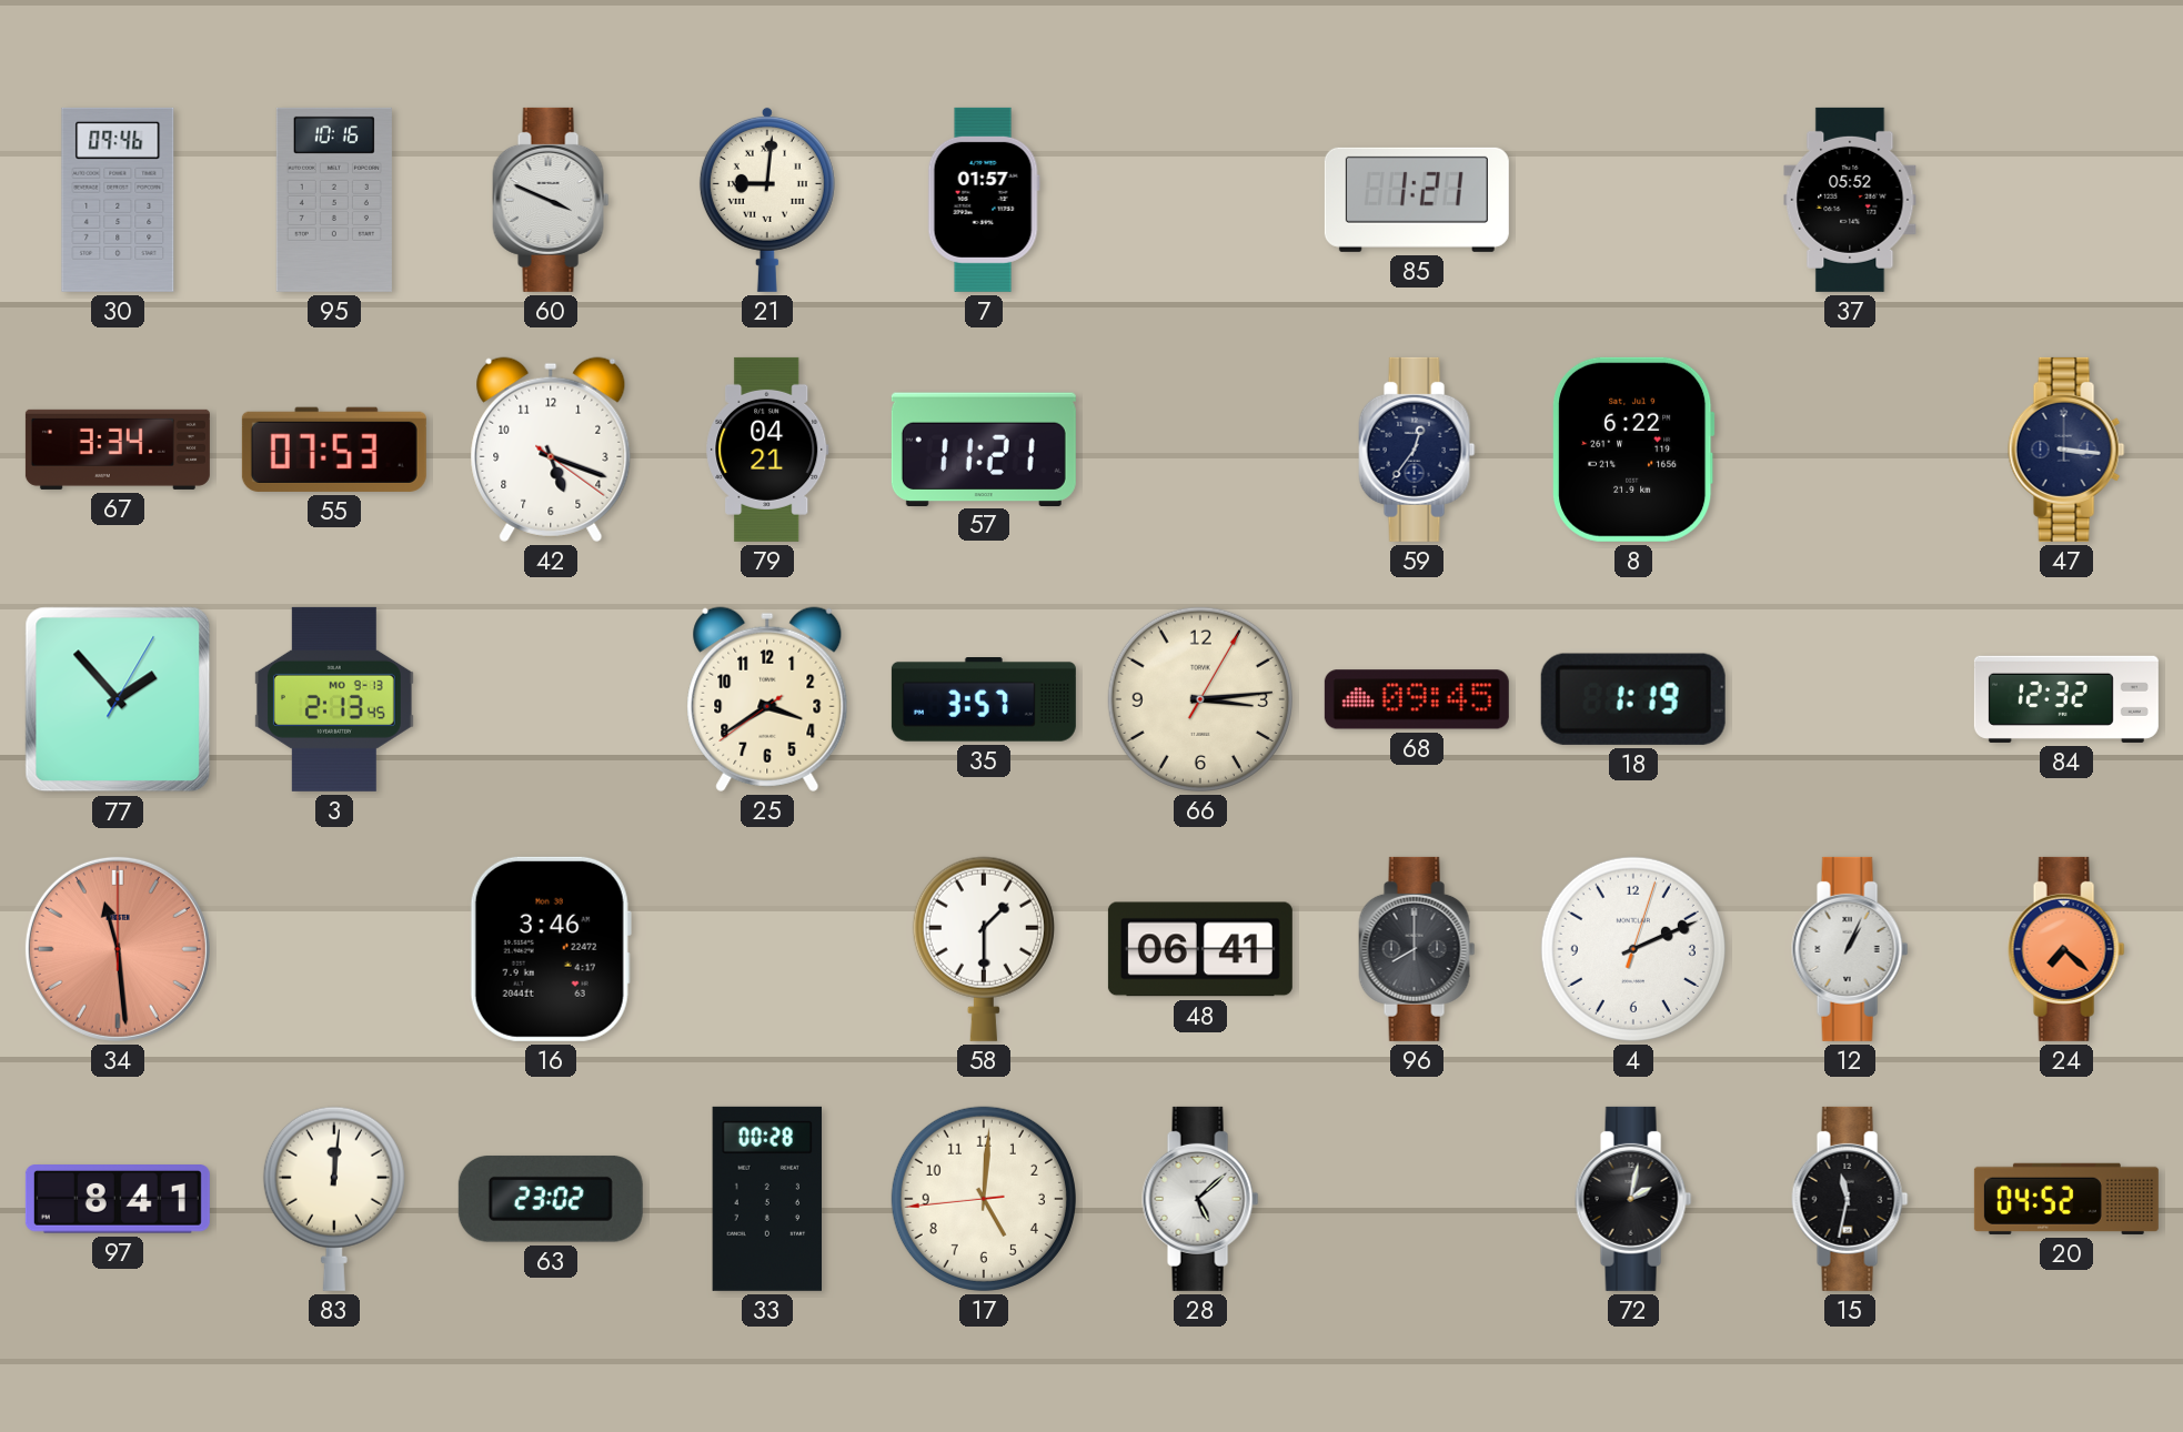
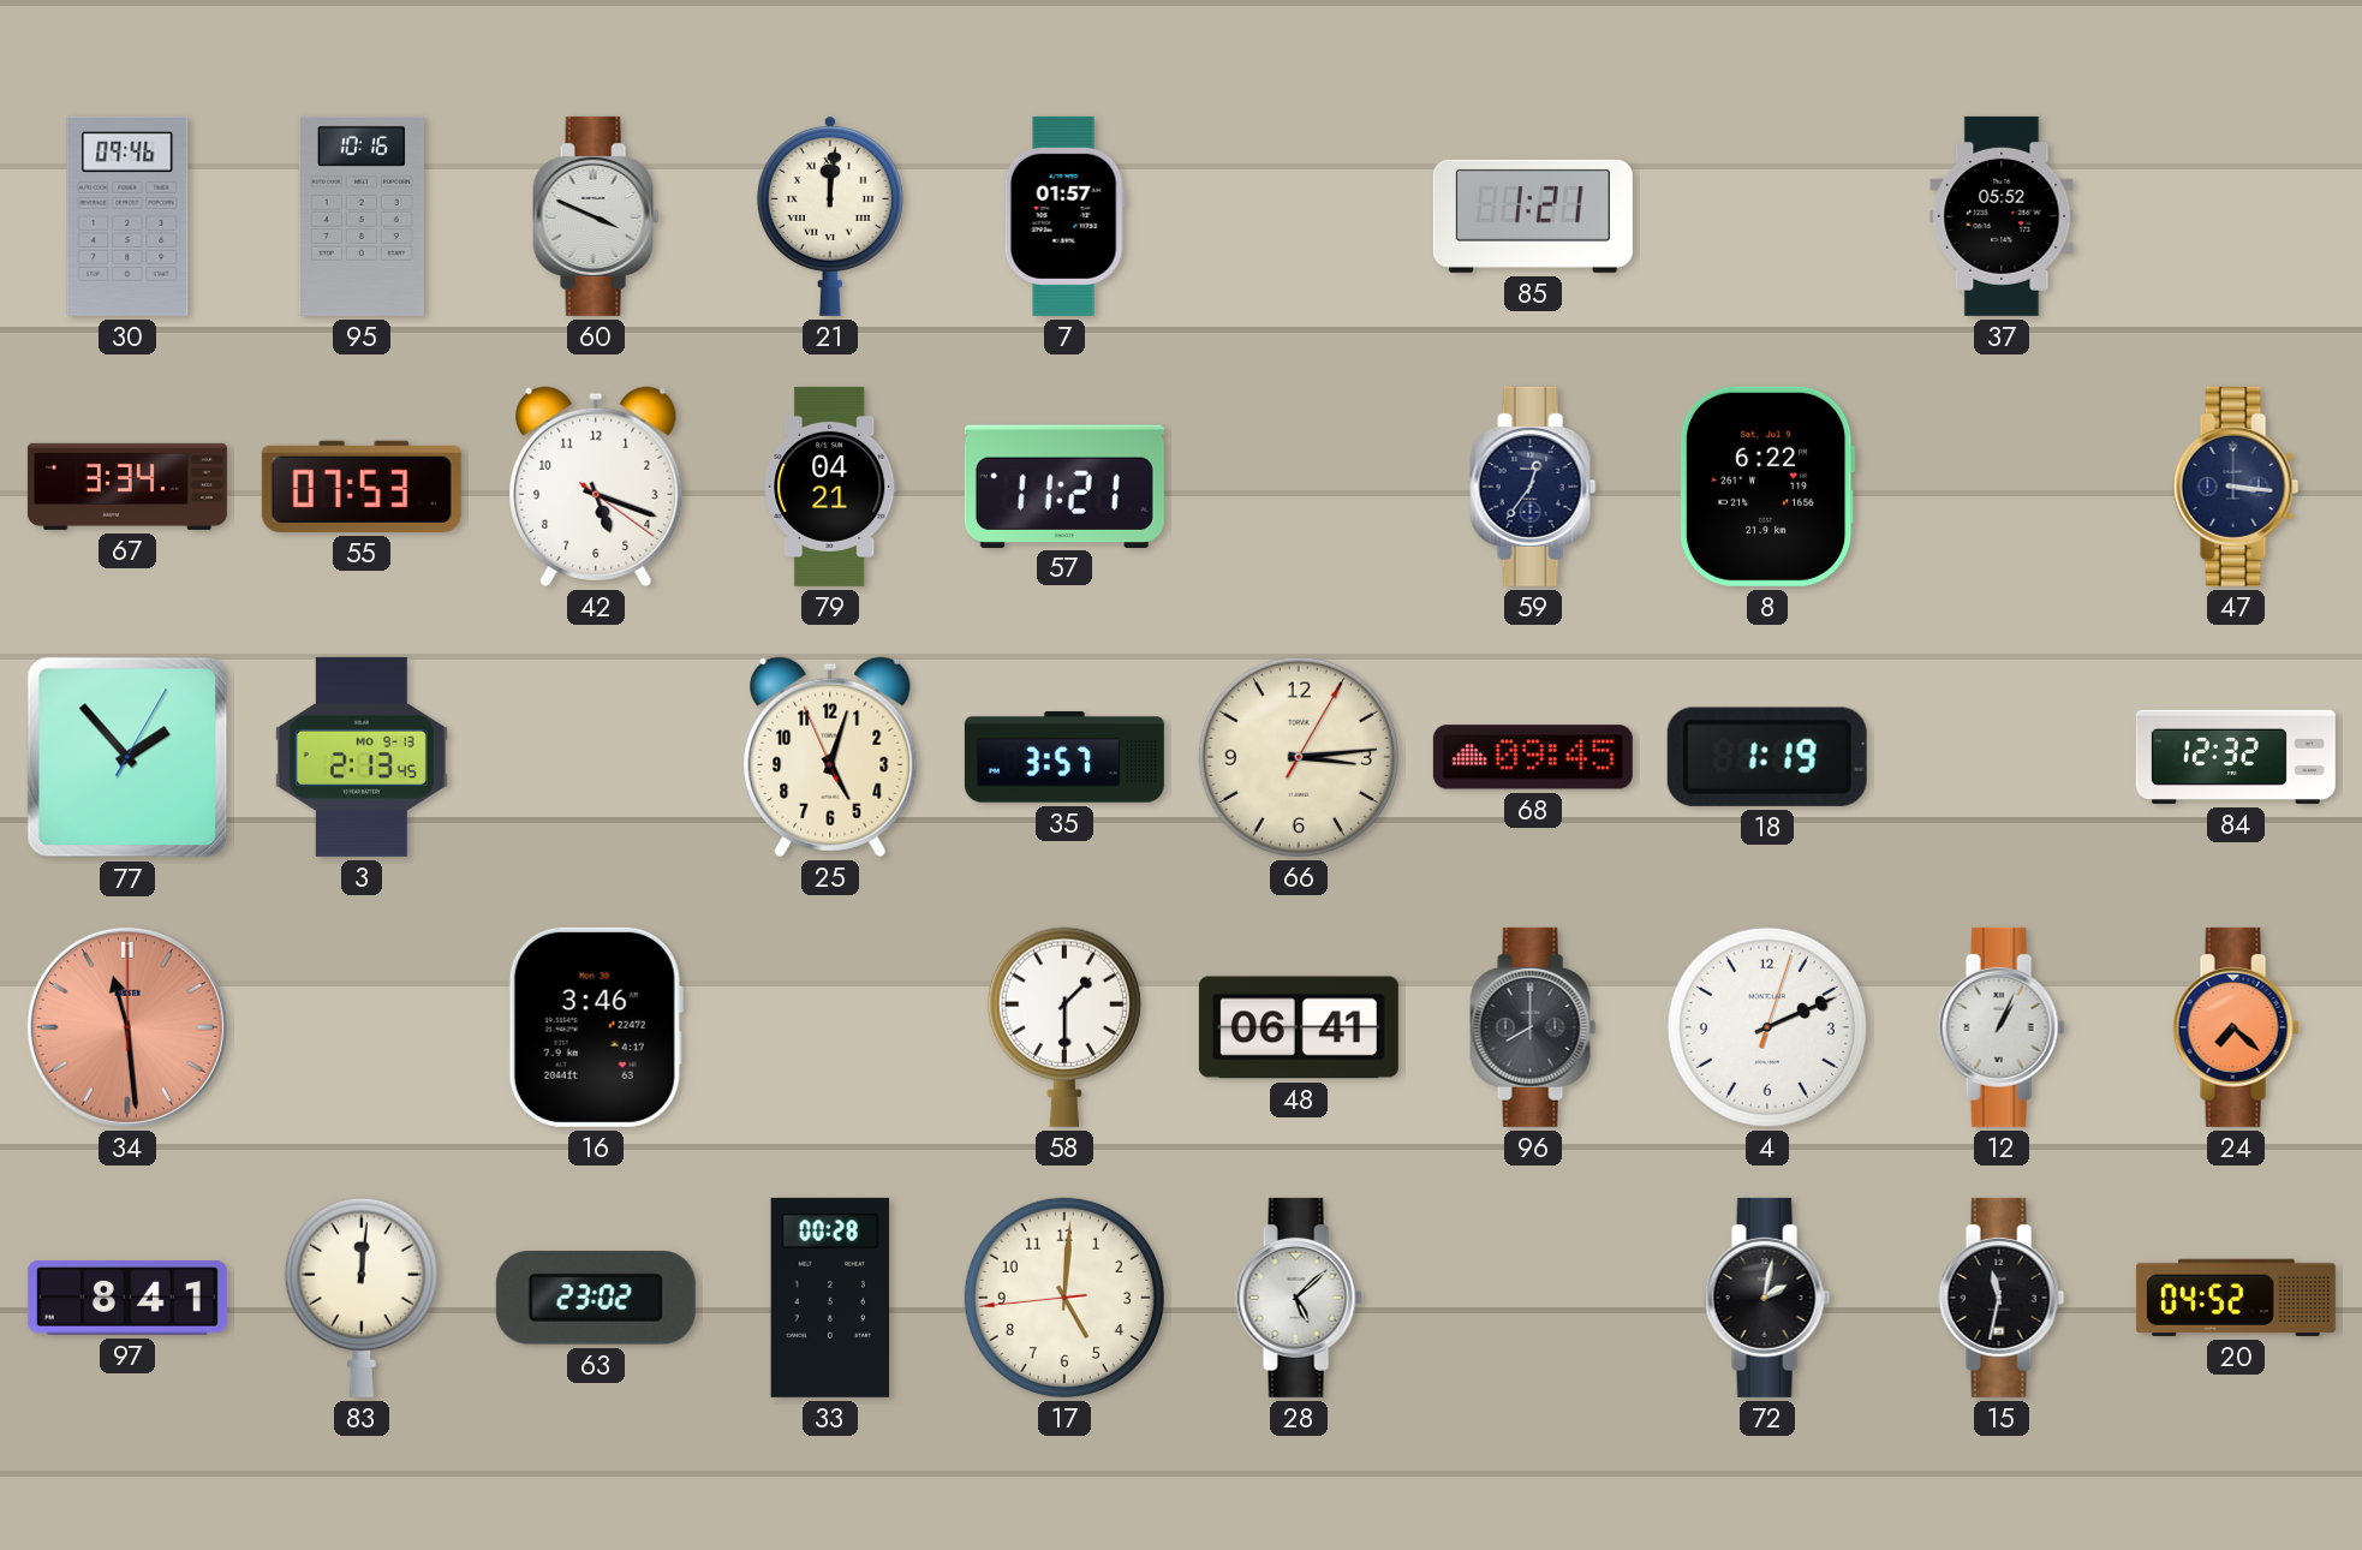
21: 9:01 -> 12:01 (830, 215)
25: 3:39 -> 5:02 (830, 757)
